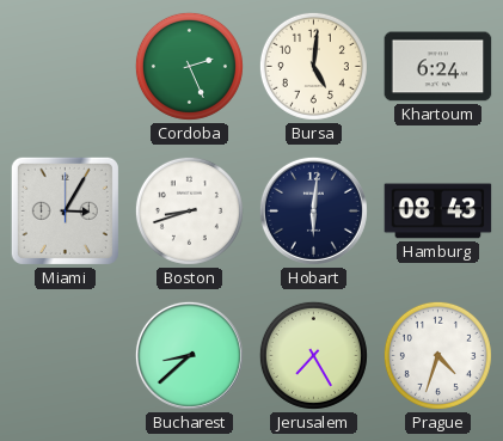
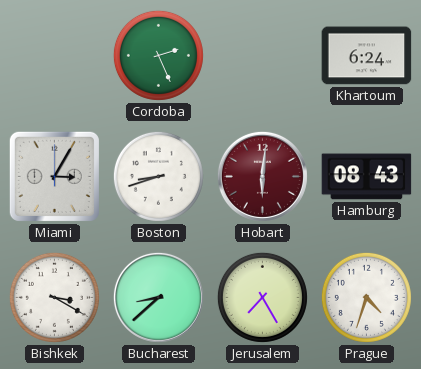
Bursa: 5:01 -> none (313, 66)
Hobart dial: navy -> burgundy (262, 176)
Bishkek: none -> 3:20 (54, 297)
